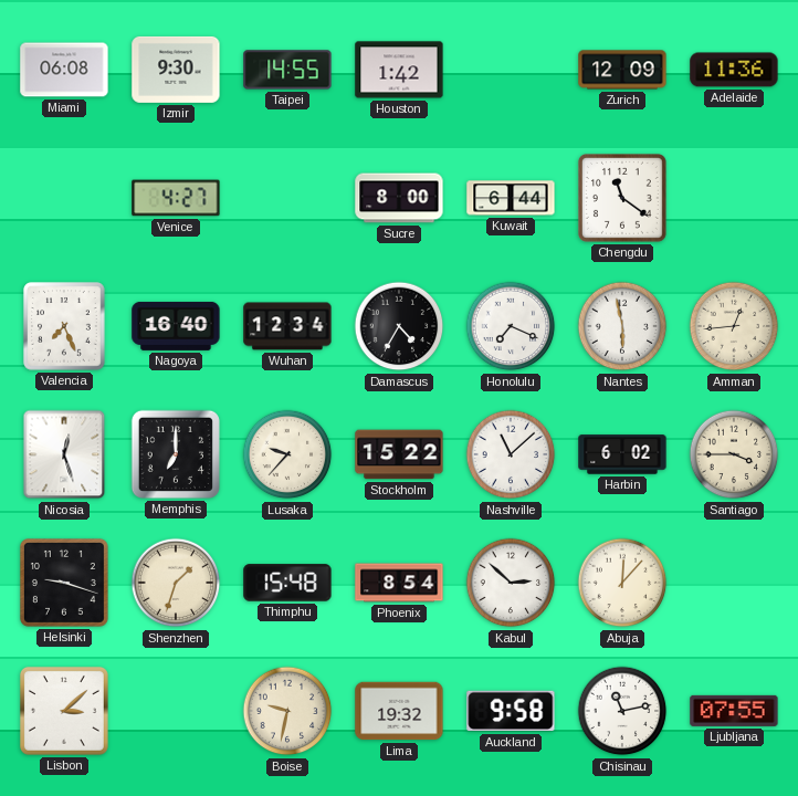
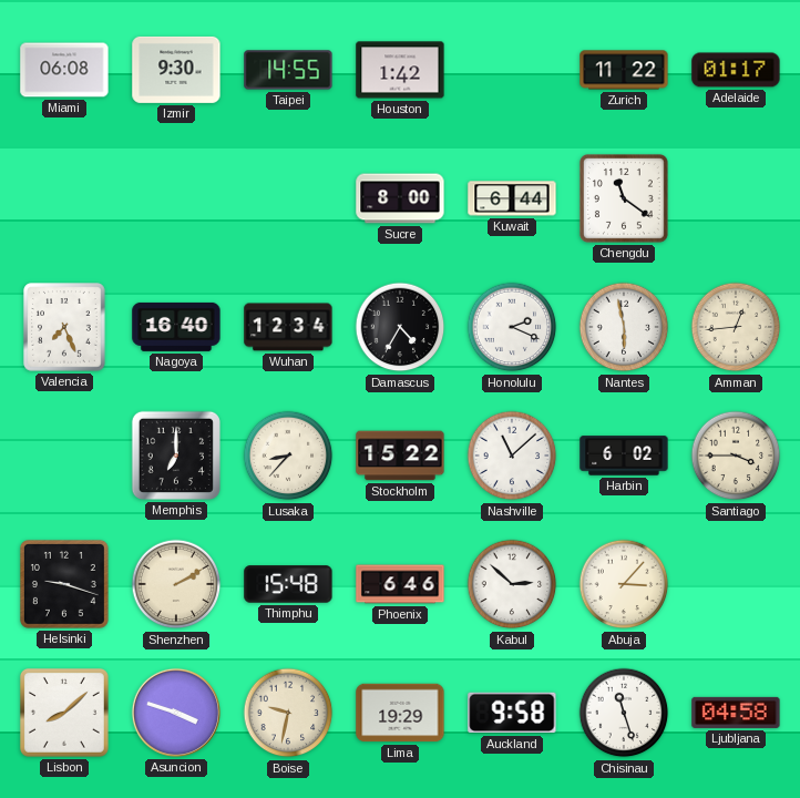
Zurich: 12:09 -> 11:22 (624, 70)
Adelaide: 11:36 -> 01:17 (736, 70)
Venice: 4:27 -> none (176, 198)
Honolulu: 7:19 -> 2:19 (512, 327)
Nicosia: 12:27 -> none (64, 454)
Lusaka: 9:37 -> 8:37 (288, 456)
Shenzhen: 1:33 -> 2:10 (176, 584)
Phoenix: 8:54 -> 6:46 (400, 584)
Abuja: 12:07 -> 3:07 (624, 584)
Lisbon: 3:08 -> 8:08 (64, 713)
Asuncion: none -> 3:48 (176, 713)
Lima: 19:32 -> 19:29 (400, 713)
Chisinau: 11:13 -> 11:27 (624, 713)
Ljubljana: 07:55 -> 04:58 (736, 713)
